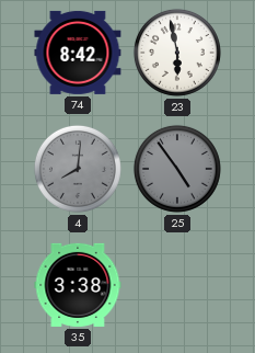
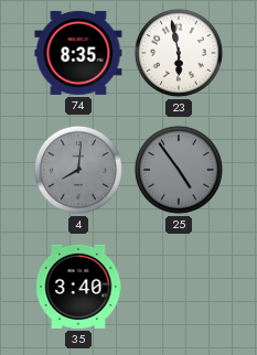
74: 8:42 -> 8:35 (78, 53)
35: 3:38 -> 3:40 (78, 287)
